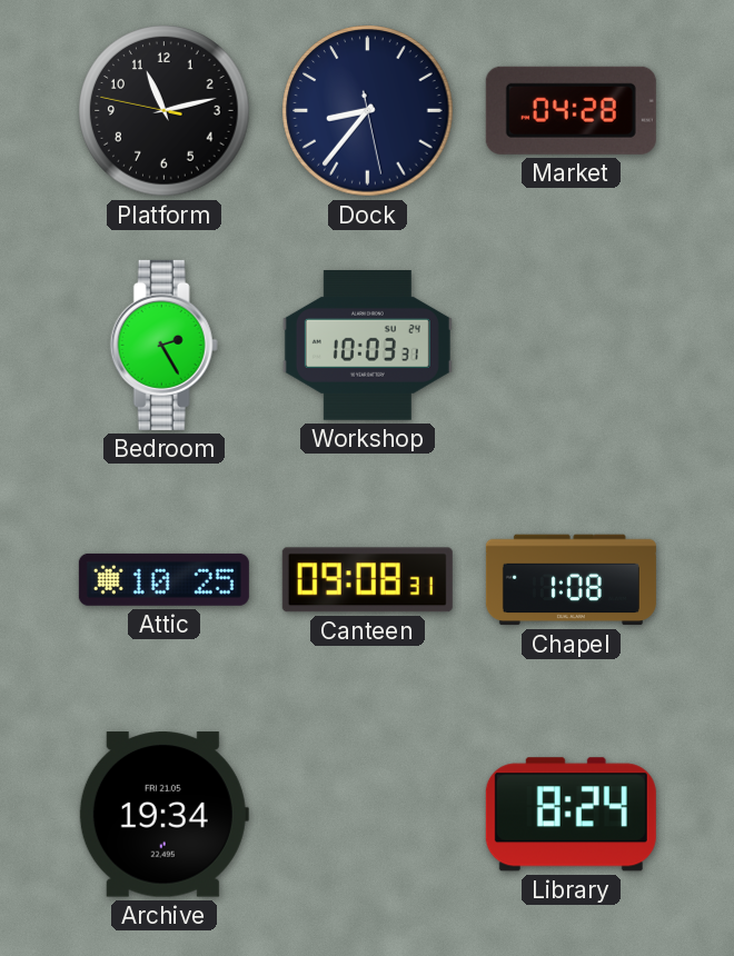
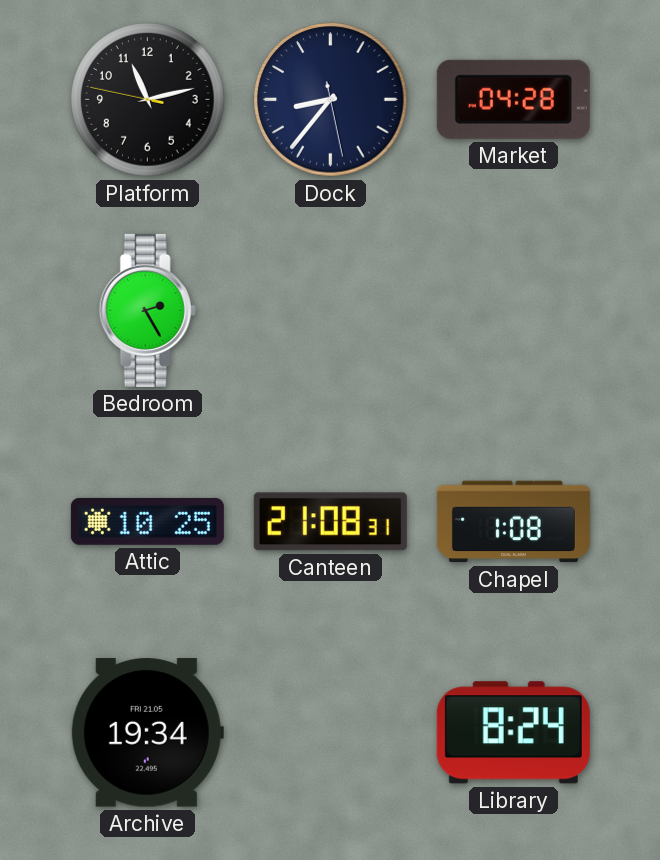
Workshop: 10:03 -> none (367, 346)
Canteen: 09:08 -> 21:08 (330, 522)
